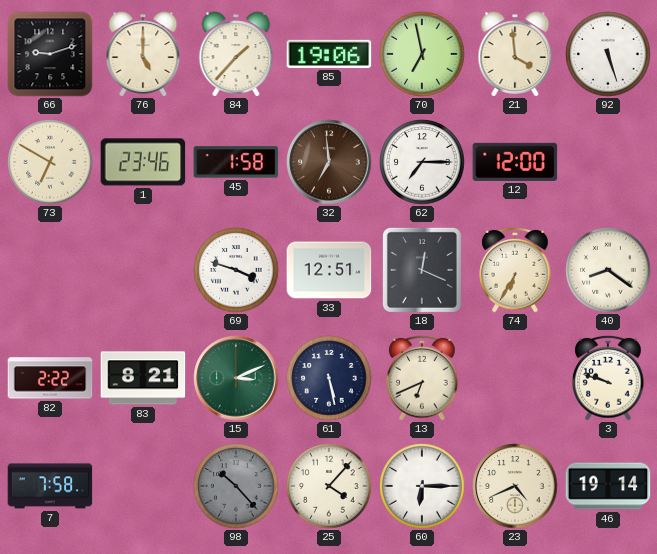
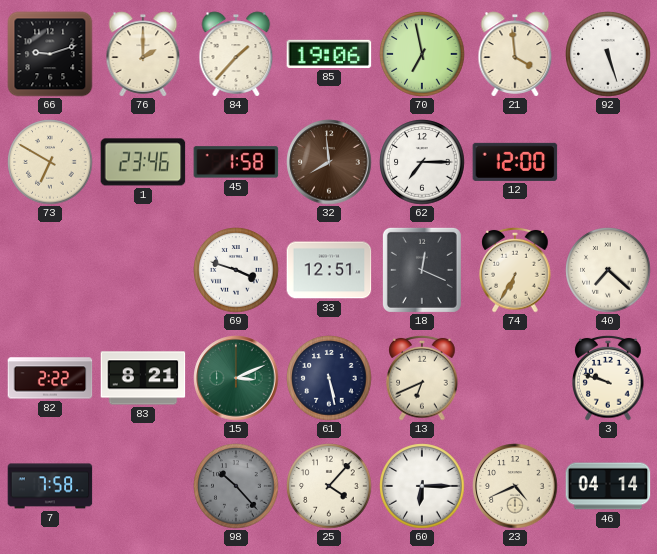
76: 5:00 -> 2:00 (143, 54)
32: 6:59 -> 7:59 (329, 162)
40: 8:21 -> 7:22 (608, 270)
46: 19:14 -> 04:14 (608, 486)
